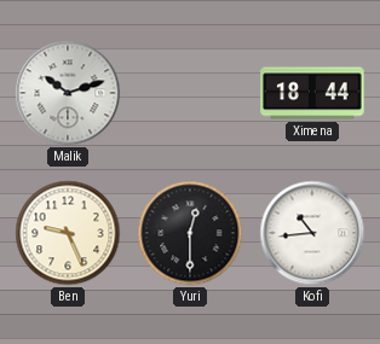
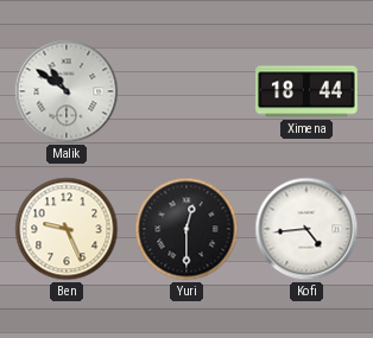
Malik: 10:12 -> 10:51 (67, 91)
Kofi: 10:44 -> 4:44 (306, 229)
